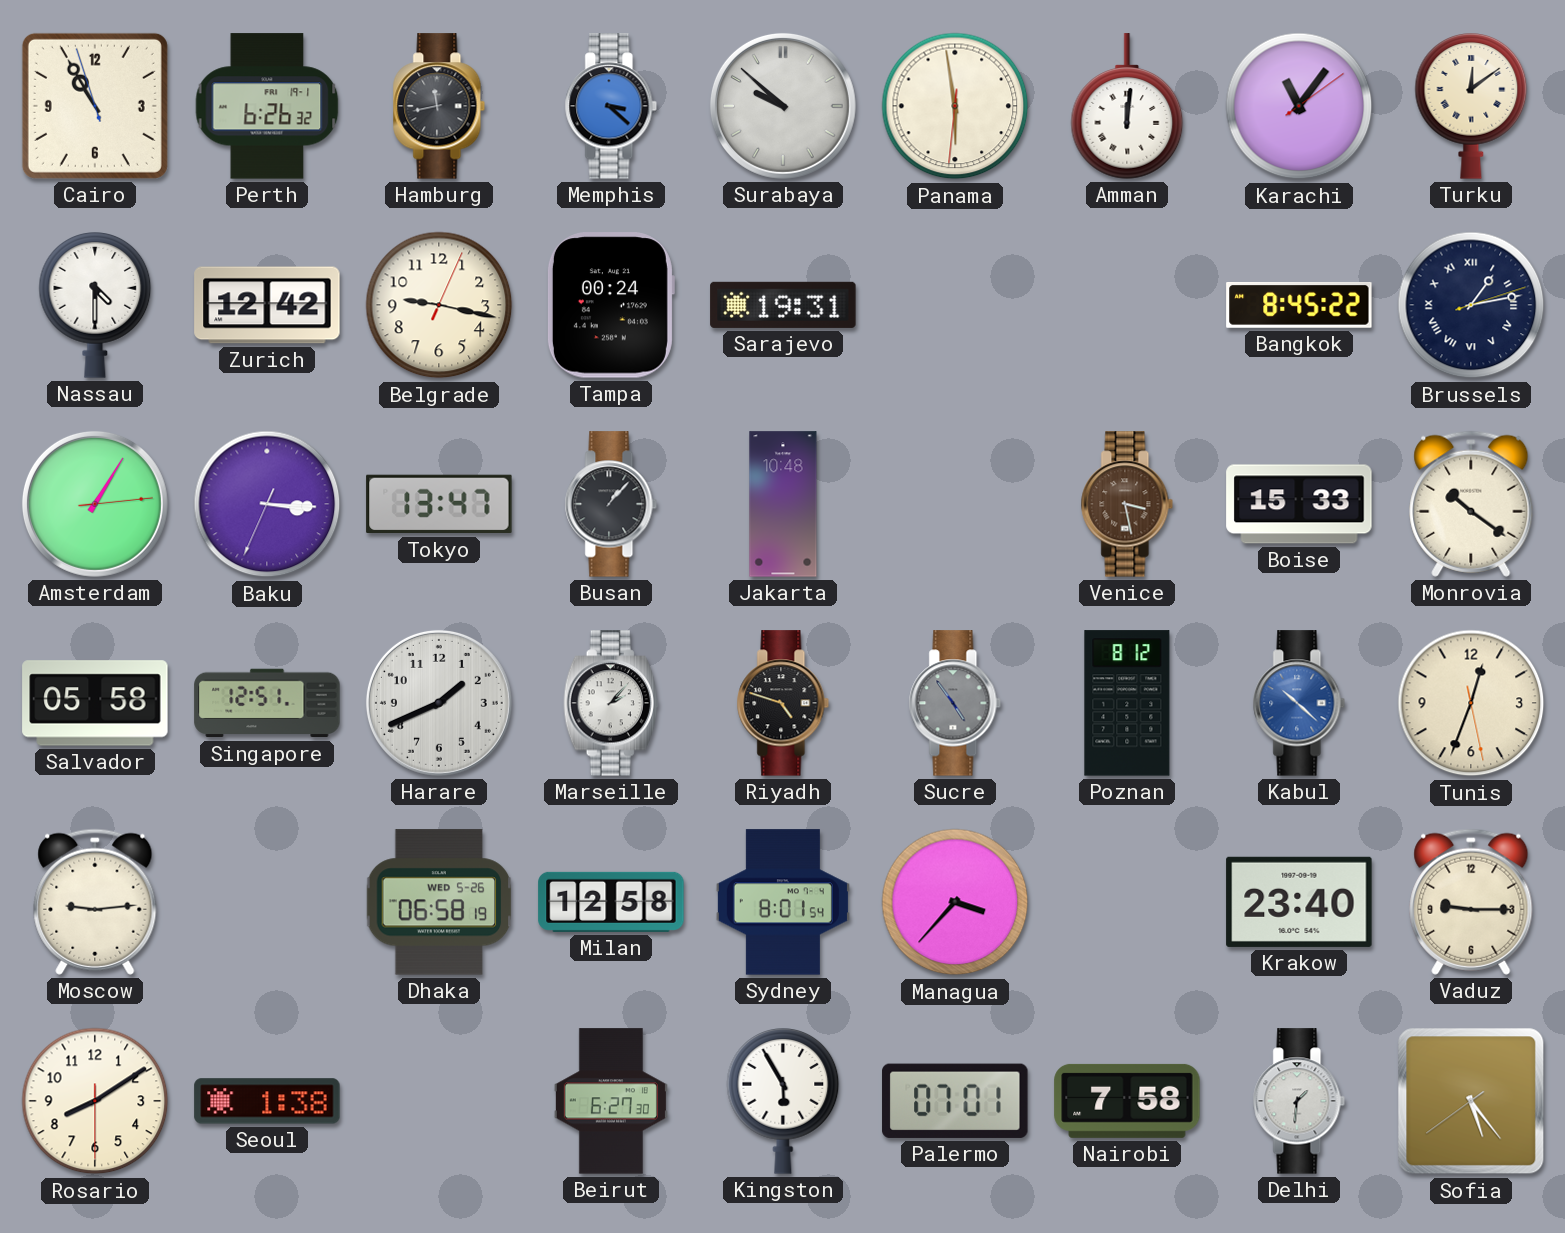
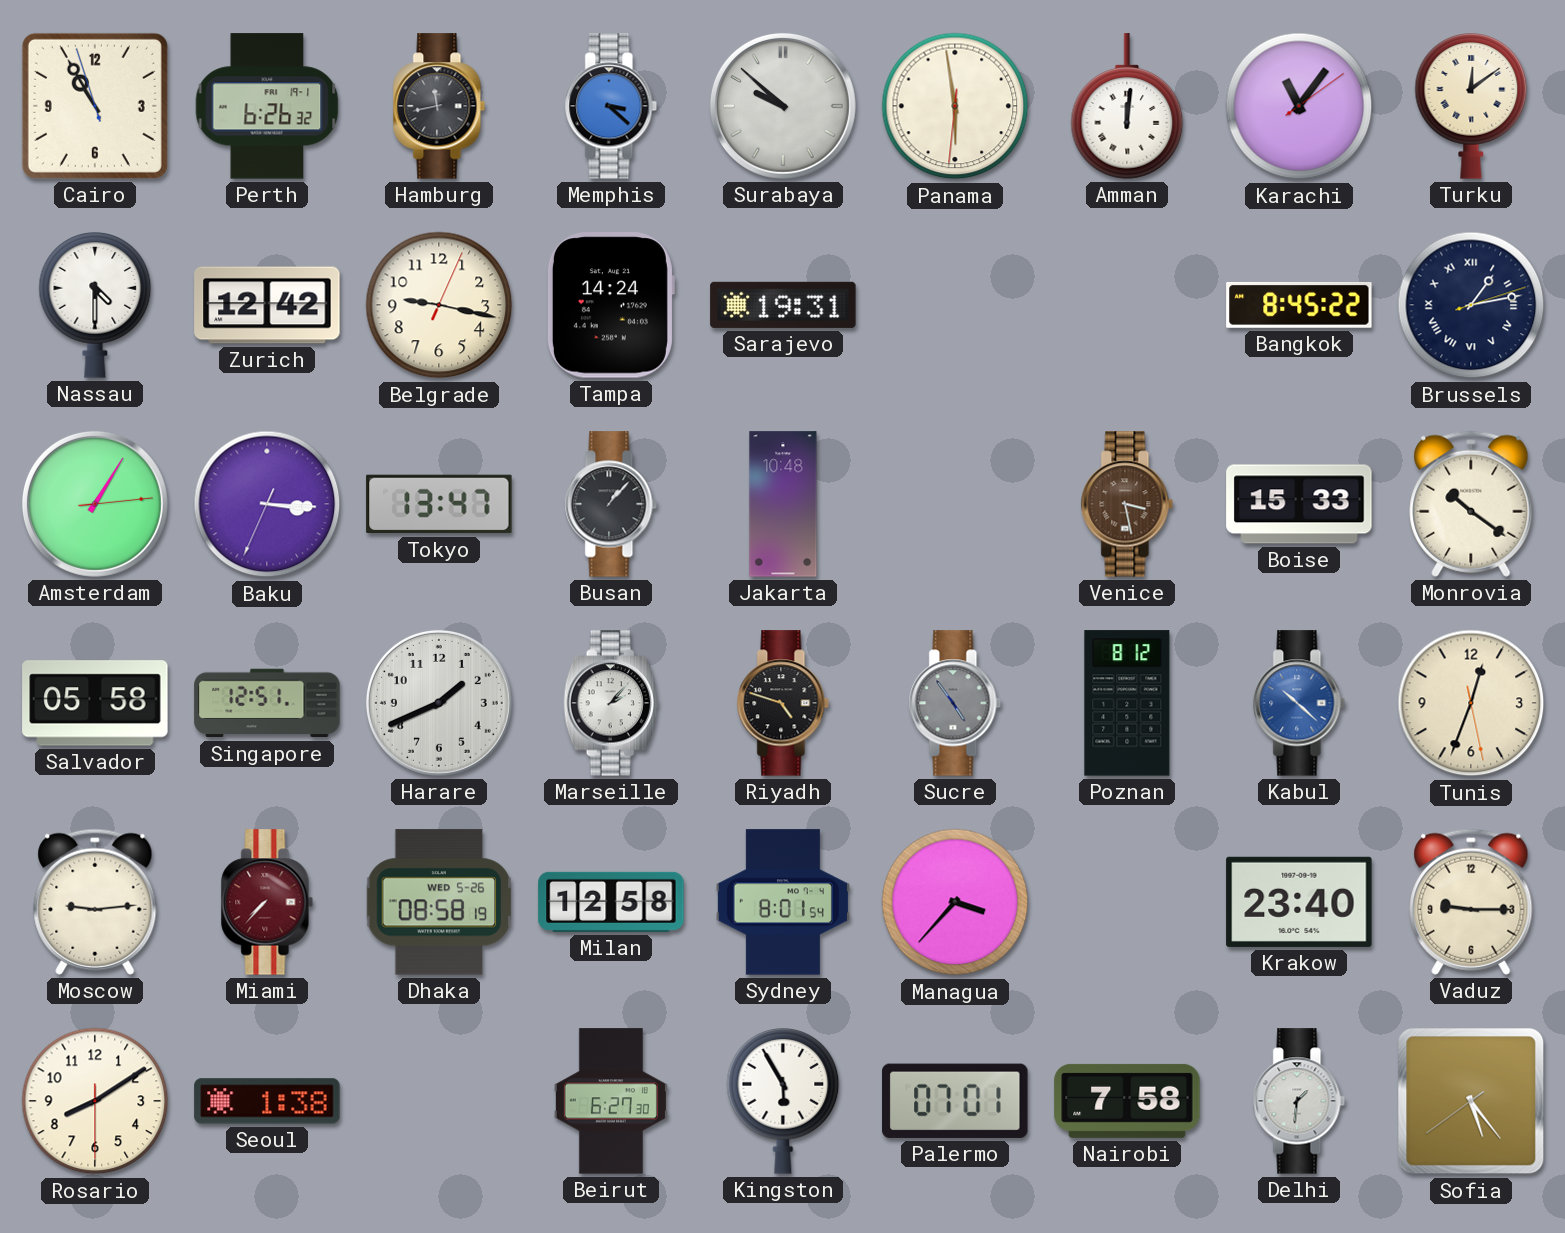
Tampa: 00:24 -> 14:24 (610, 305)
Miami: none -> 7:37 (267, 902)
Dhaka: 06:58 -> 08:58 (439, 902)
